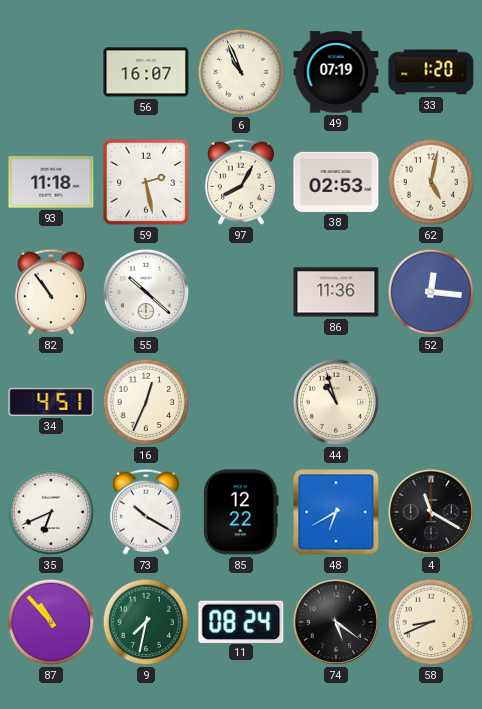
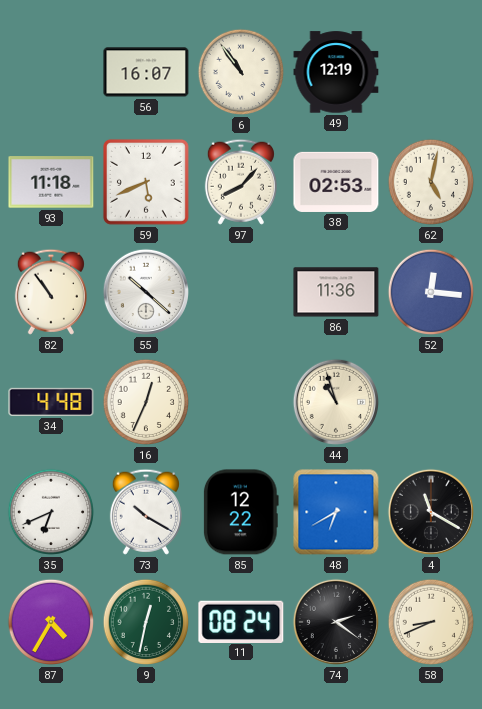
6: 10:56 -> 10:54 (241, 72)
49: 07:19 -> 12:19 (336, 72)
33: 1:20 -> none (431, 72)
59: 2:28 -> 5:41 (146, 182)
97: 8:05 -> 8:07 (241, 182)
34: 4:51 -> 4:48 (51, 402)
87: 10:53 -> 4:35 (51, 622)
9: 7:32 -> 12:32 (146, 622)
74: 5:21 -> 2:21 (336, 622)
